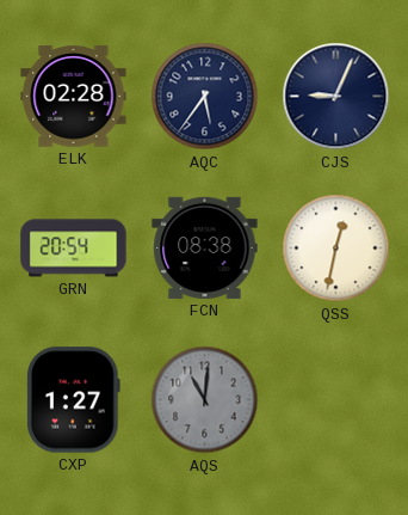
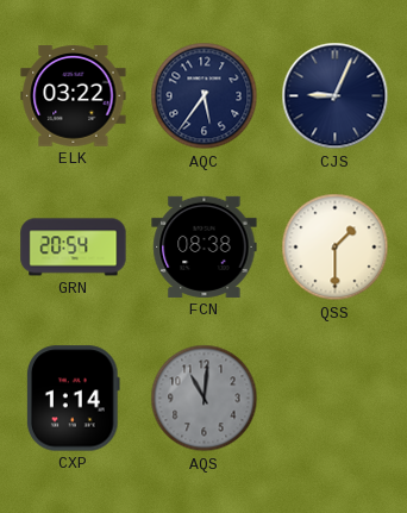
ELK: 02:28 -> 03:22 (74, 96)
QSS: 12:32 -> 1:30 (336, 248)
CXP: 1:27 -> 1:14 (73, 399)
